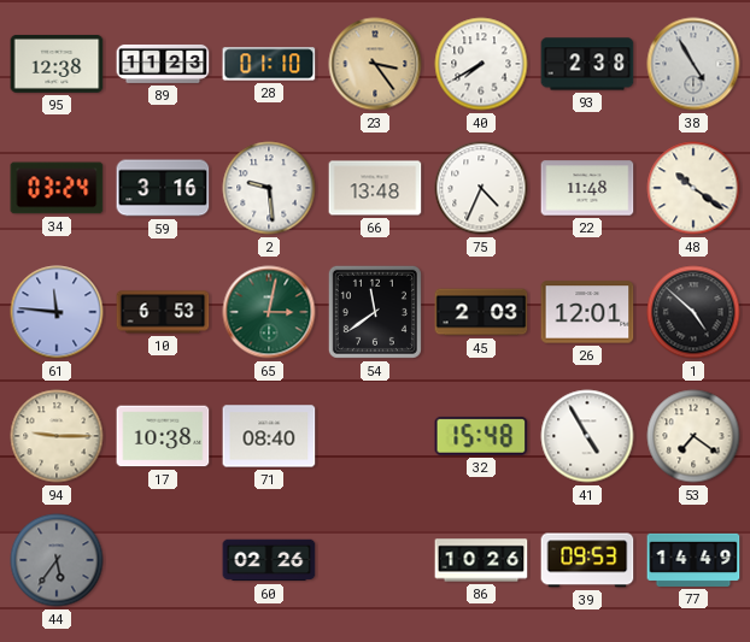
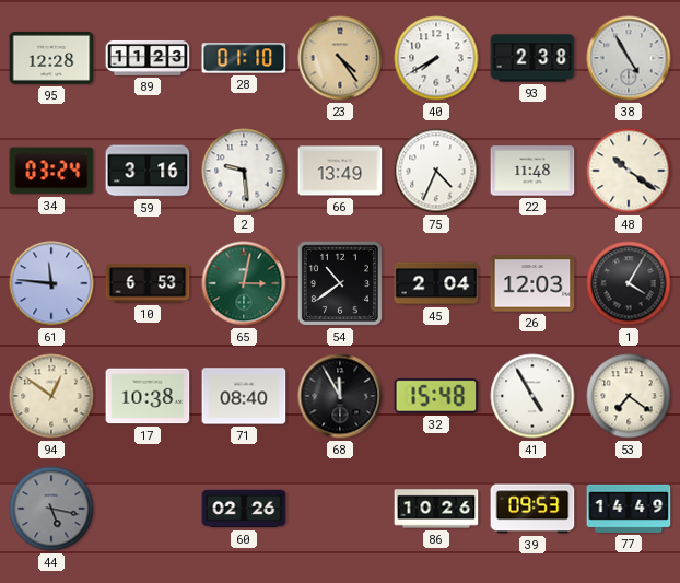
95: 12:38 -> 12:28 (51, 58)
23: 3:24 -> 4:24 (340, 58)
66: 13:48 -> 13:49 (340, 171)
54: 11:39 -> 10:39 (340, 283)
45: 2:03 -> 2:04 (436, 283)
26: 12:01 -> 12:03 (532, 283)
1: 4:52 -> 4:05 (629, 283)
94: 9:15 -> 12:51 (51, 396)
68: none -> 11:55 (340, 396)
44: 5:36 -> 5:17 (51, 509)
